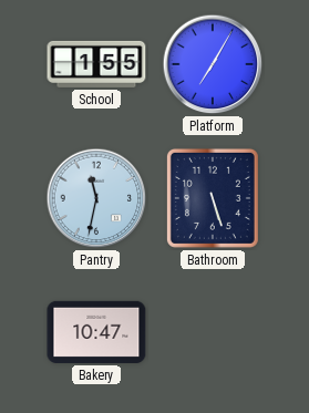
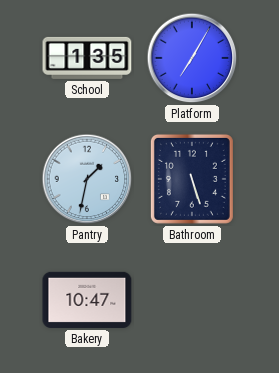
School: 1:55 -> 1:35 (87, 58)
Pantry: 11:32 -> 1:32 (87, 179)
